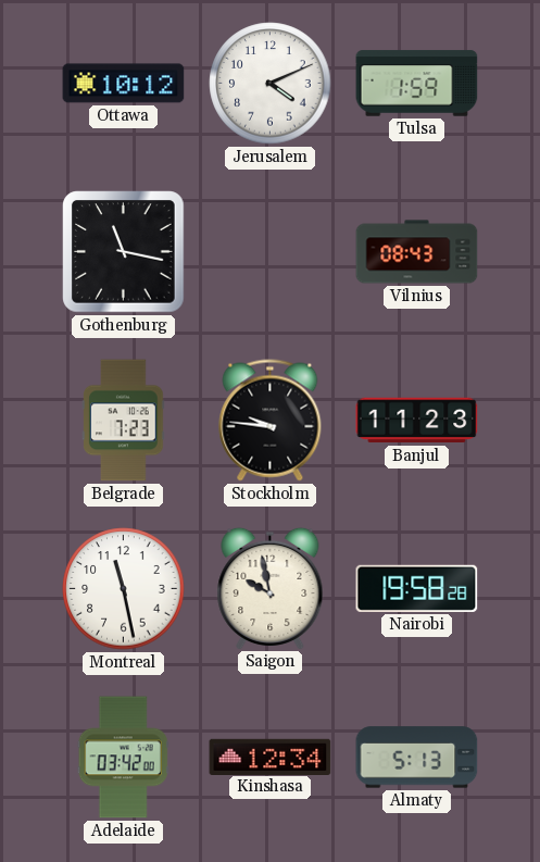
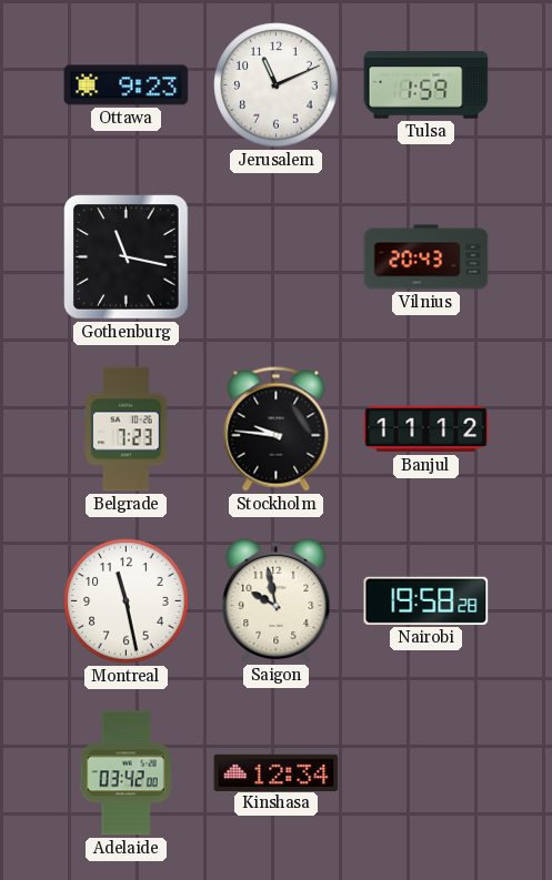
Ottawa: 10:12 -> 9:23 (127, 85)
Jerusalem: 4:11 -> 11:11 (277, 85)
Vilnius: 08:43 -> 20:43 (426, 257)
Banjul: 11:23 -> 11:12 (426, 429)
Almaty: 5:13 -> none (417, 758)
